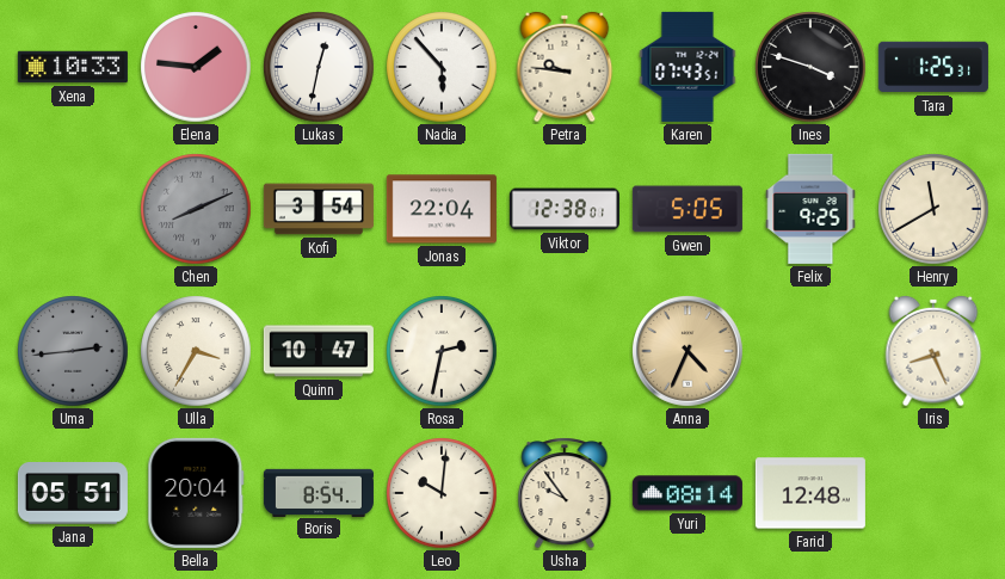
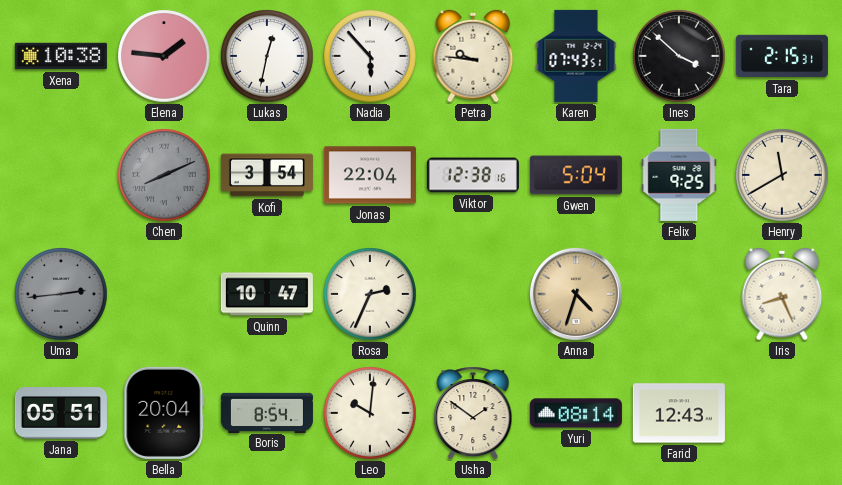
Xena: 10:33 -> 10:38 (61, 56)
Ines: 3:48 -> 3:52 (679, 56)
Tara: 1:25 -> 2:15 (782, 56)
Viktor: 12:38:01 -> 12:38:16 (473, 175)
Gwen: 5:05 -> 5:04 (576, 175)
Ulla: 3:35 -> none (196, 351)
Rosa: 2:32 -> 2:34 (370, 294)
Anna: 4:34 -> 4:33 (577, 295)
Usha: 9:54 -> 1:51 (473, 413)
Farid: 12:48 -> 12:43 (679, 413)
